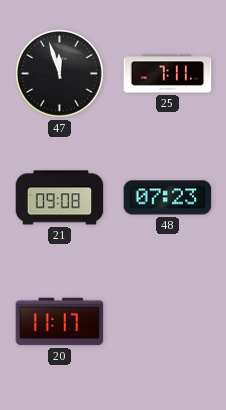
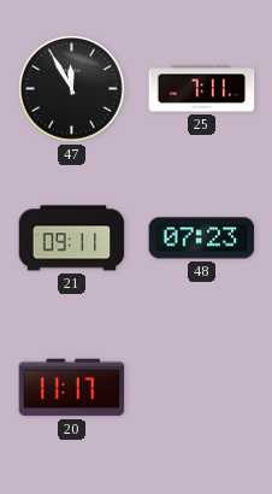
47: 11:57 -> 11:55 (71, 88)
21: 09:08 -> 09:11 (72, 239)
